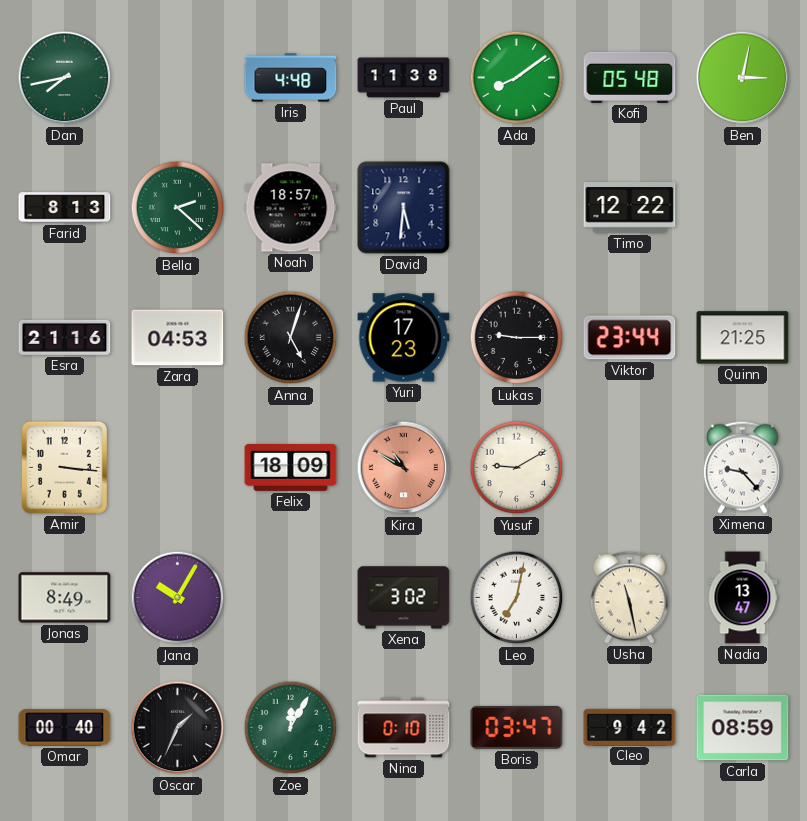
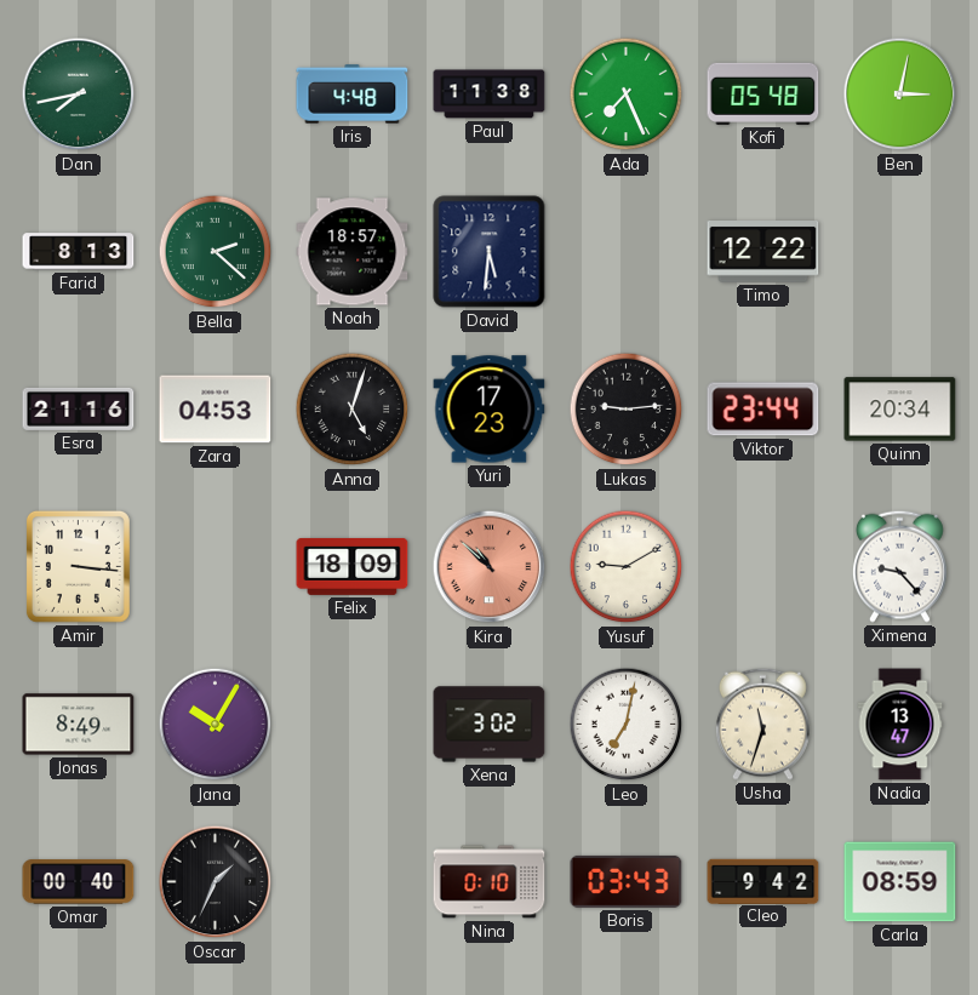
Ada: 8:09 -> 7:26 (627, 95)
Lukas: 9:15 -> 9:14 (627, 410)
Quinn: 21:25 -> 20:34 (900, 410)
Kira: 10:50 -> 10:52 (490, 567)
Usha: 11:28 -> 11:33 (762, 724)
Zoe: 12:05 -> none (291, 728)
Boris: 03:47 -> 03:43 (627, 881)
